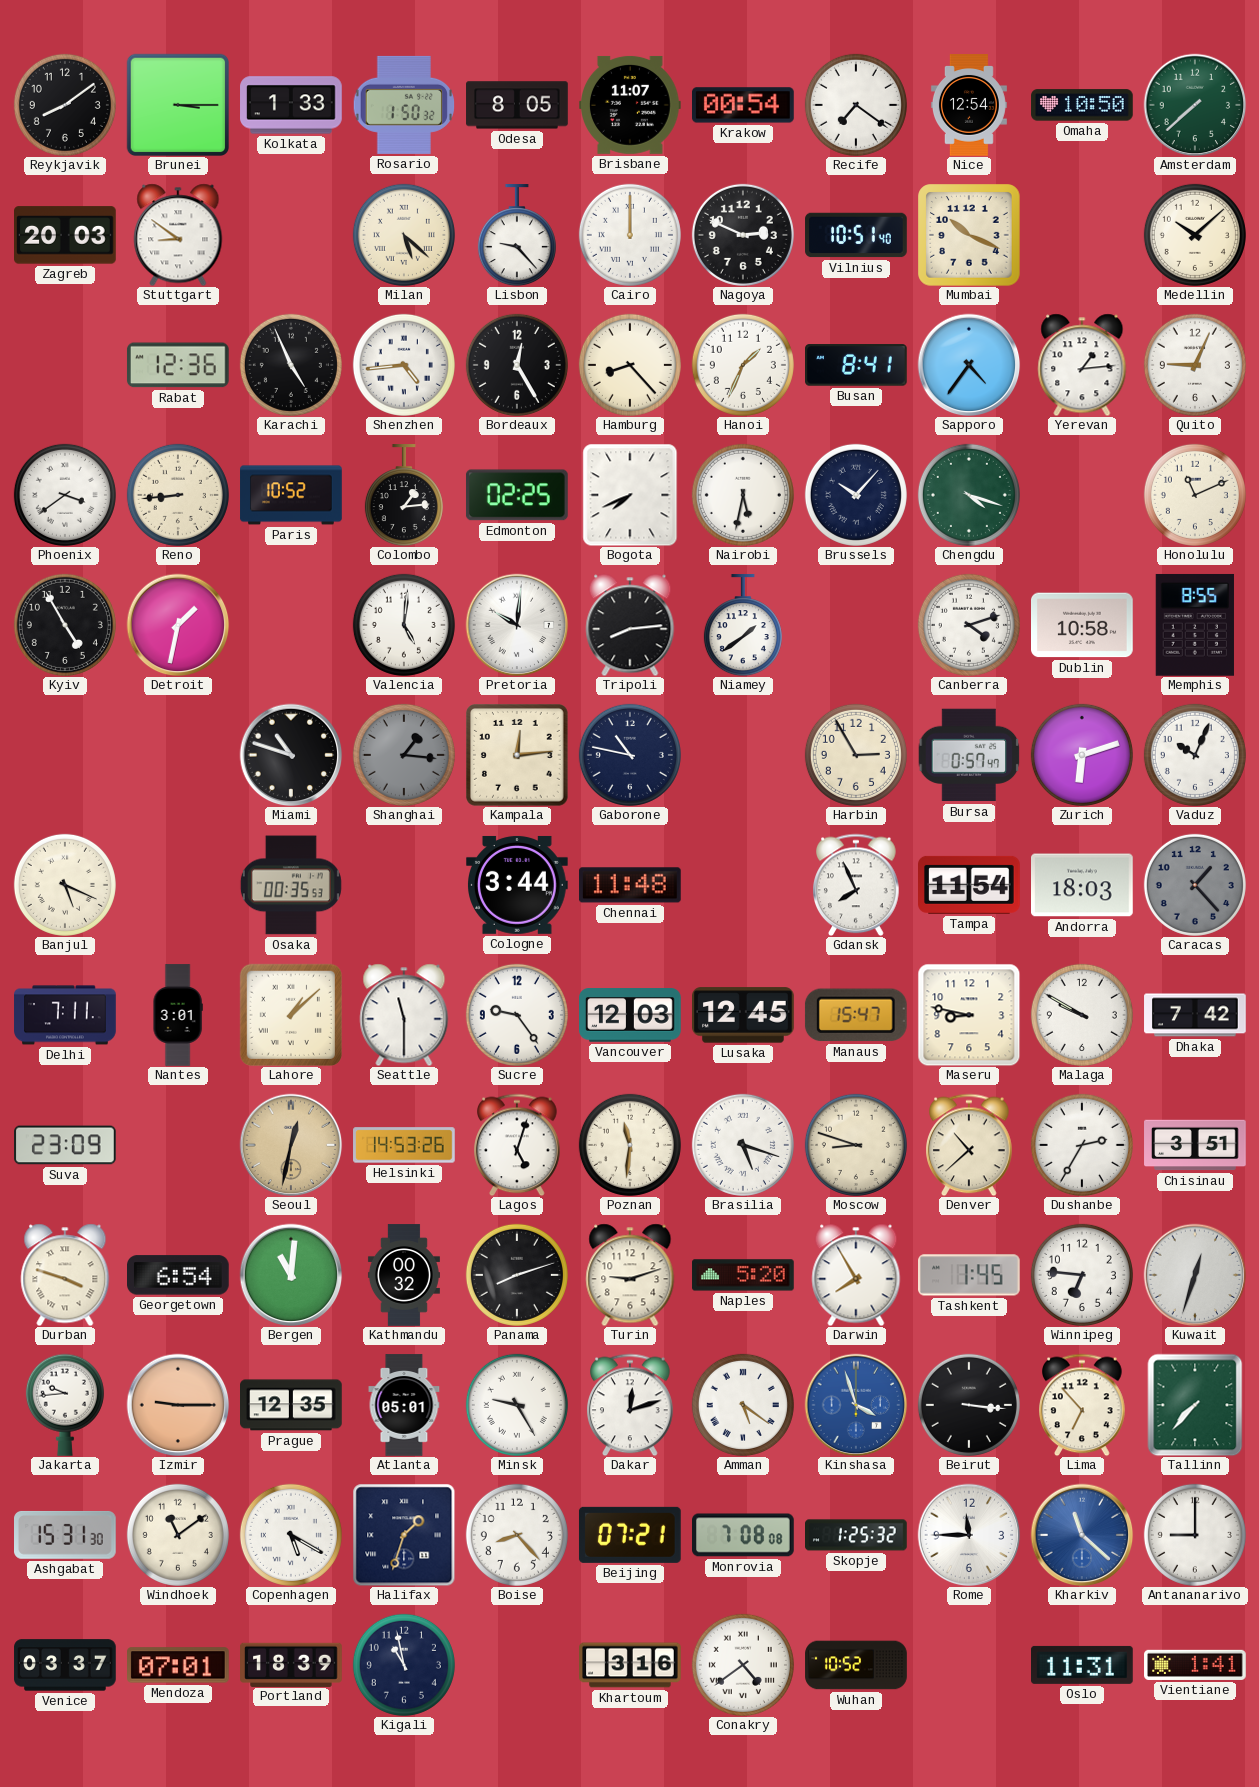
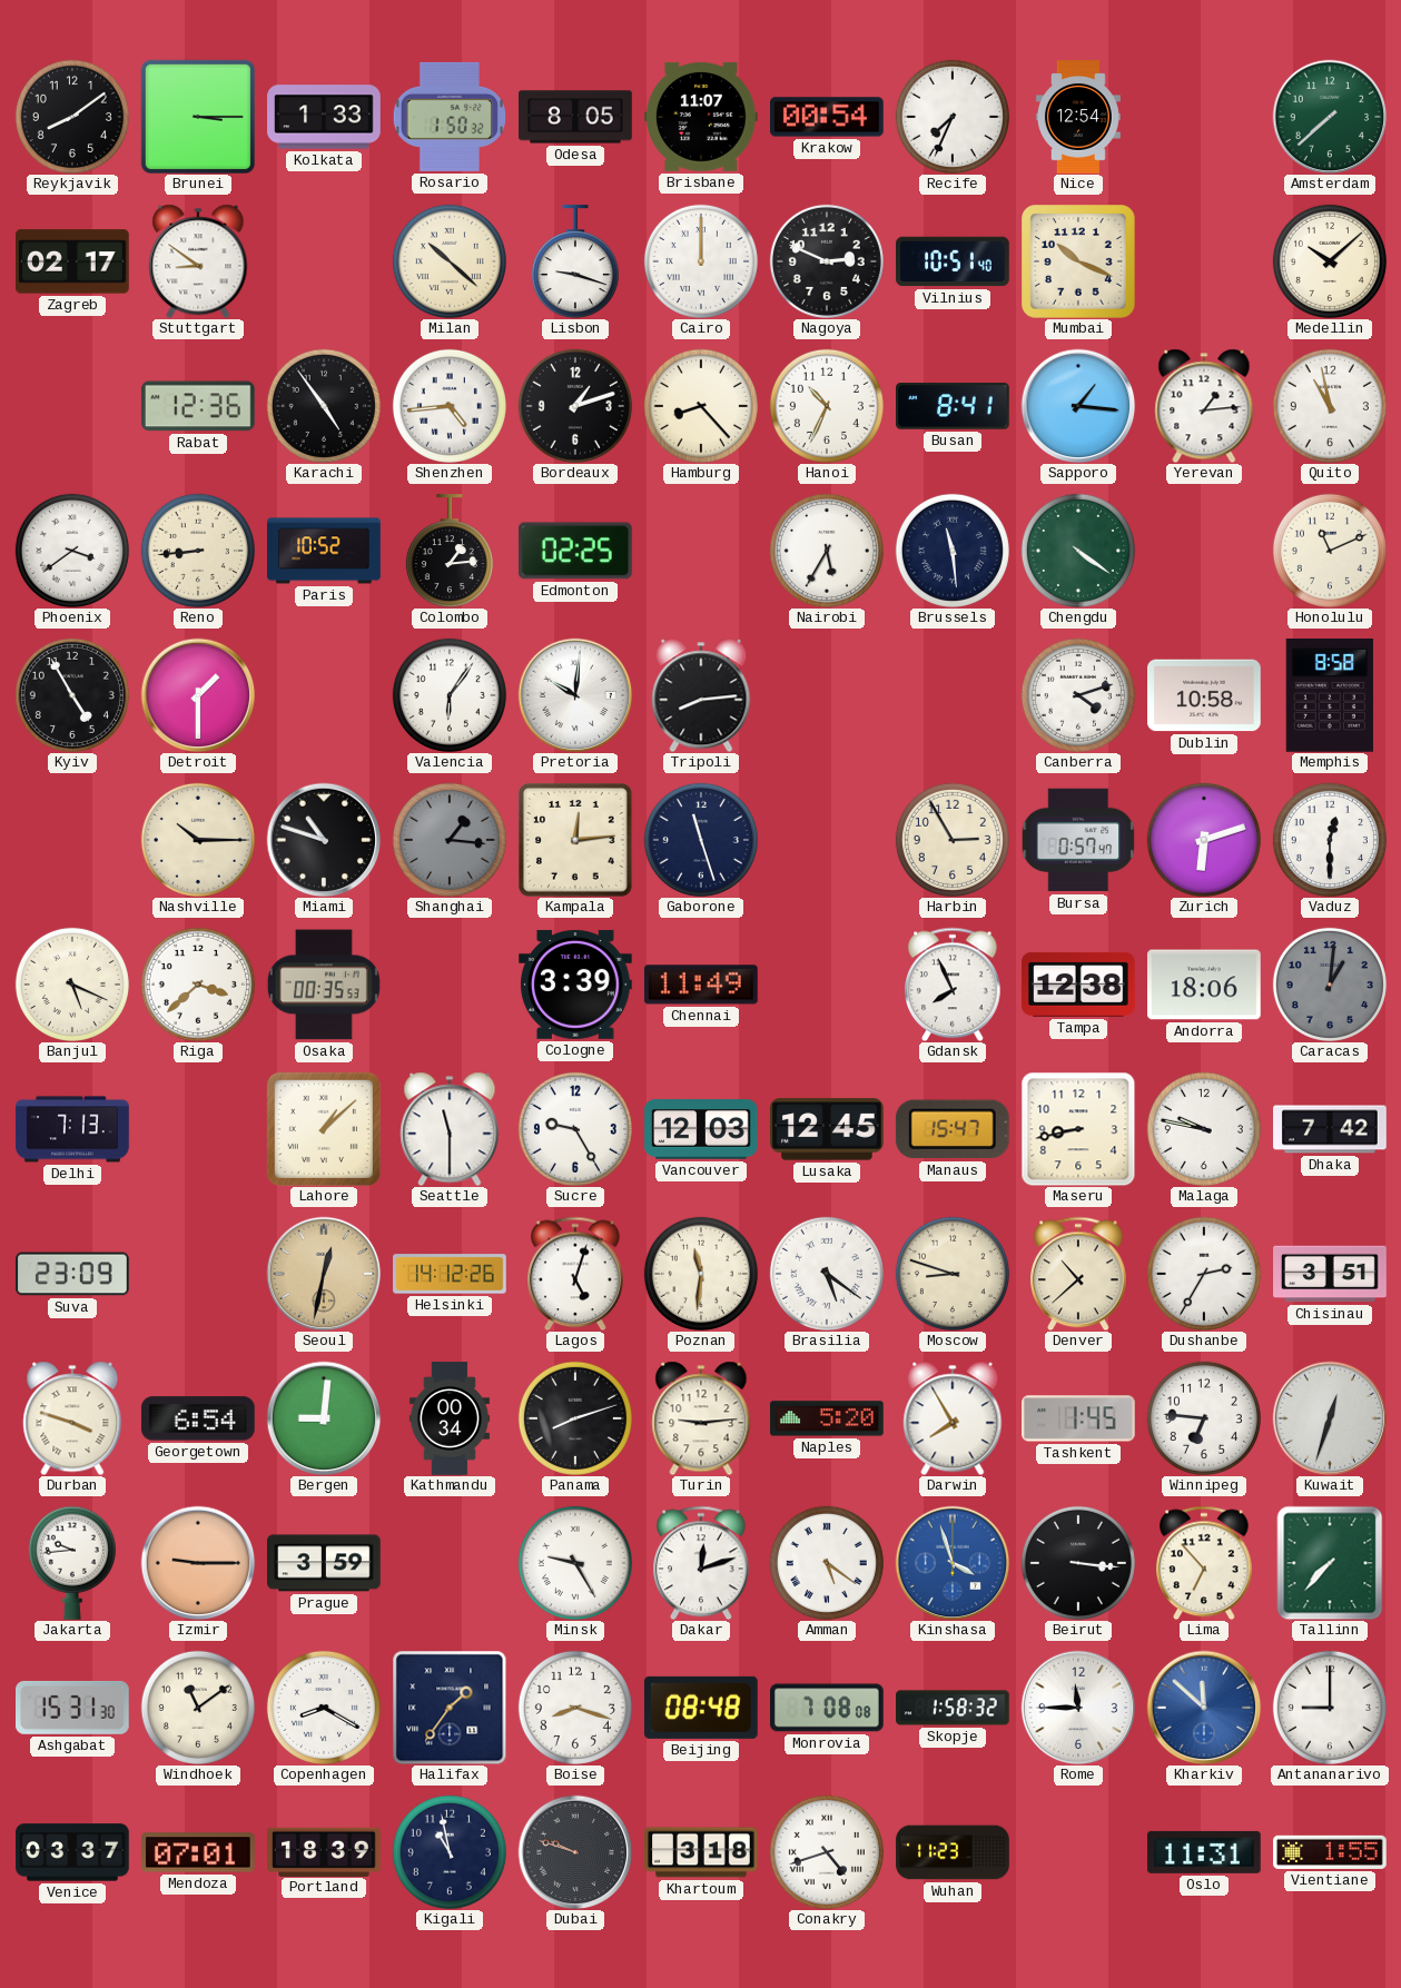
Recife: 7:21 -> 7:34 (953, 117)
Omaha: 10:50 -> none (1082, 105)
Zagreb: 20:03 -> 02:17 (72, 261)
Milan: 5:22 -> 10:22 (450, 261)
Lisbon: 9:23 -> 9:18 (575, 261)
Karachi: 4:56 -> 4:54 (324, 406)
Bordeaux: 12:25 -> 1:12 (575, 406)
Hanoi: 1:34 -> 10:34 (827, 406)
Sapporo: 4:36 -> 1:16 (1078, 406)
Quito: 9:04 -> 10:58 (1330, 406)
Bogota: 7:41 -> none (630, 495)
Nairobi: 5:32 -> 5:35 (827, 551)
Brussels: 10:07 -> 11:29 (953, 551)
Chengdu: 4:18 -> 4:21 (1078, 551)
Detroit: 1:32 -> 1:30 (198, 695)
Valencia: 5:01 -> 6:06 (450, 695)
Niamey: 1:39 -> none (743, 625)
Memphis: 8:55 -> 8:58 (1330, 695)
Nashville: none -> 10:15 (198, 840)
Gaborone: 10:47 -> 11:27 (701, 840)
Vaduz: 10:04 -> 12:30 (1330, 840)
Riga: none -> 3:38 (198, 985)
Cologne: 3:44 -> 3:39 (576, 985)
Chennai: 11:48 -> 11:49 (702, 985)
Tampa: 11:54 -> 12:38 (1078, 985)
Andorra: 18:03 -> 18:06 (1205, 985)
Caracas: 1:23 -> 1:01 (1330, 985)
Delhi: 7:11 -> 7:13 (72, 1129)
Nantes: 3:01 -> none (178, 1015)
Sucre: 9:24 -> 9:25 (575, 1129)
Maseru: 8:47 -> 8:43 (1078, 1129)
Malaga: 9:50 -> 9:47 (1204, 1129)
Helsinki: 14:53 -> 14:12 (450, 1274)
Brasilia: 5:18 -> 5:21 (827, 1274)
Bergen: 11:01 -> 9:01 (324, 1418)
Kathmandu: 00:32 -> 00:34 (450, 1418)
Turin: 9:12 -> 9:14 (701, 1418)
Prague: 12:35 -> 3:59 (324, 1563)
Atlanta: 05:01 -> none (404, 1405)
Copenhagen: 5:20 -> 8:20 (324, 1708)
Halifax: 1:33 -> 1:36 (450, 1708)
Boise: 8:23 -> 8:18 (575, 1708)
Beijing: 07:21 -> 08:48 (701, 1708)
Skopje: 1:25 -> 1:58 (954, 1708)
Kharkiv: 11:22 -> 11:52 (1204, 1708)
Dubai: none -> 9:48 (575, 1852)
Khartoum: 3:16 -> 3:18 (701, 1852)
Conakry: 4:39 -> 4:42 (827, 1852)
Wuhan: 10:52 -> 11:23 (953, 1852)
Vientiane: 1:41 -> 1:55 (1330, 1852)
